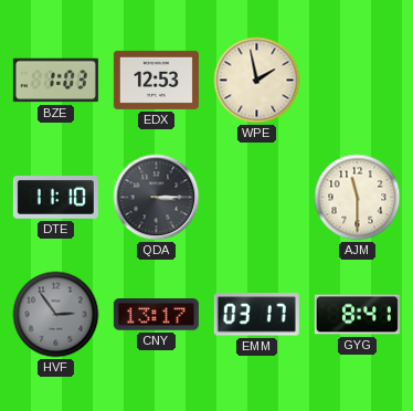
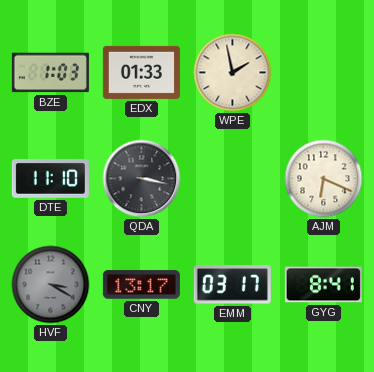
EDX: 12:53 -> 01:33 (141, 72)
QDA: 3:15 -> 3:17 (142, 179)
AJM: 11:30 -> 6:19 (324, 179)
HVF: 2:54 -> 3:20 (51, 285)
